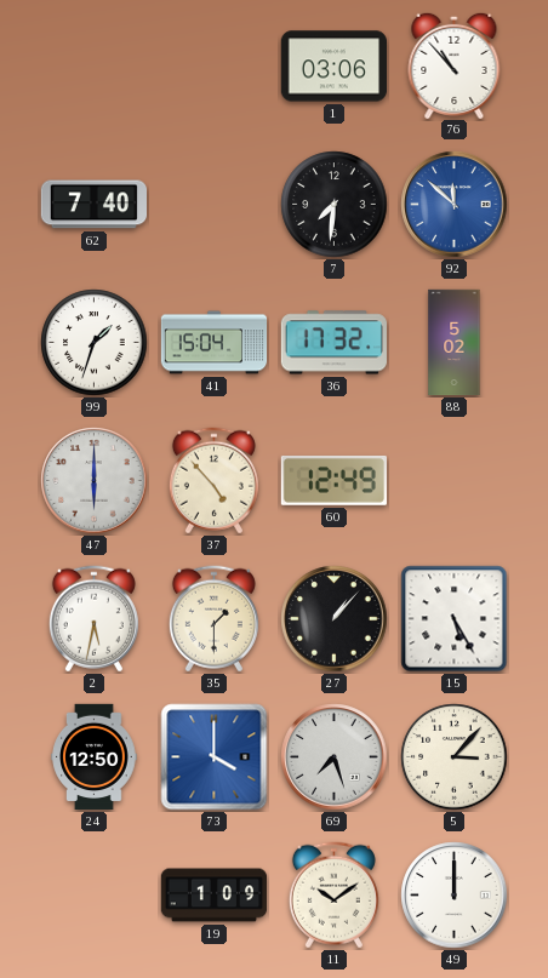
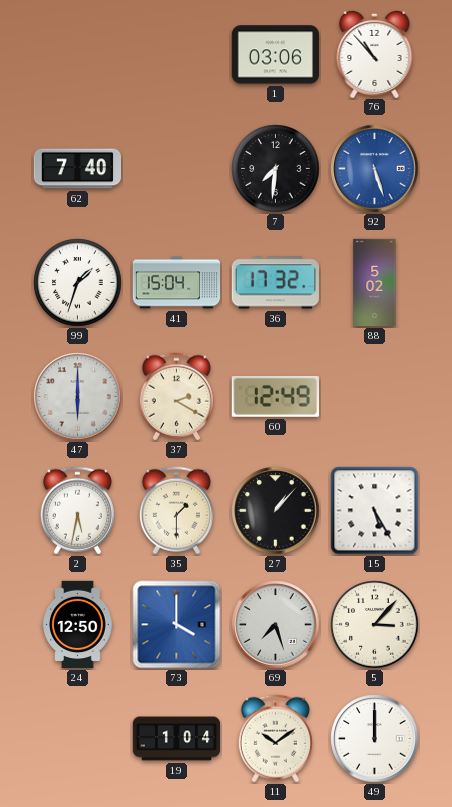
92: 11:52 -> 5:27 (375, 169)
37: 4:53 -> 2:20 (176, 397)
19: 1:09 -> 1:04 (177, 739)
